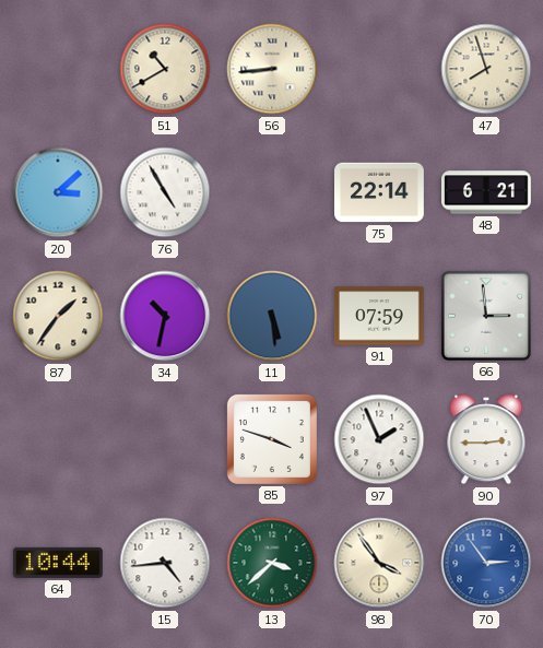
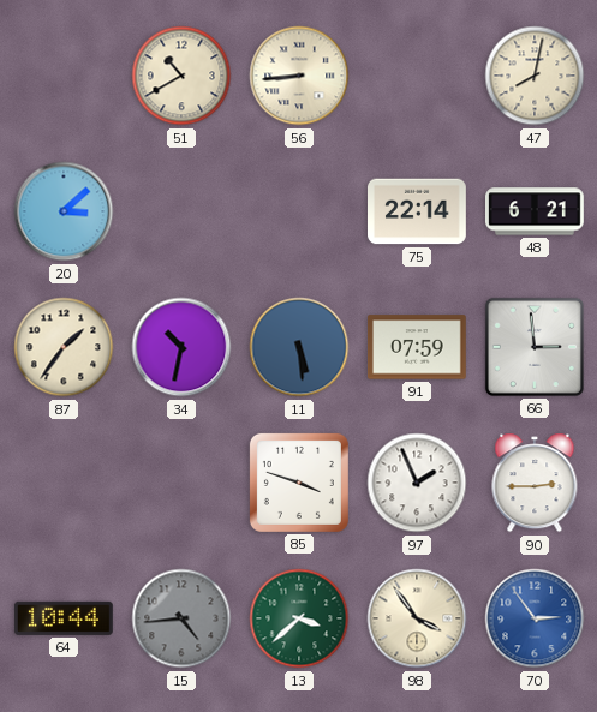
47: 7:57 -> 8:02 (535, 76)
76: 4:55 -> none (165, 192)
15 dial: white -> grey (181, 618)
